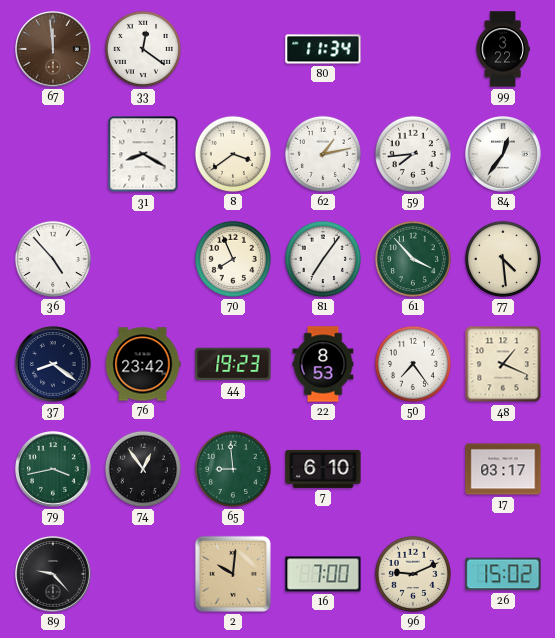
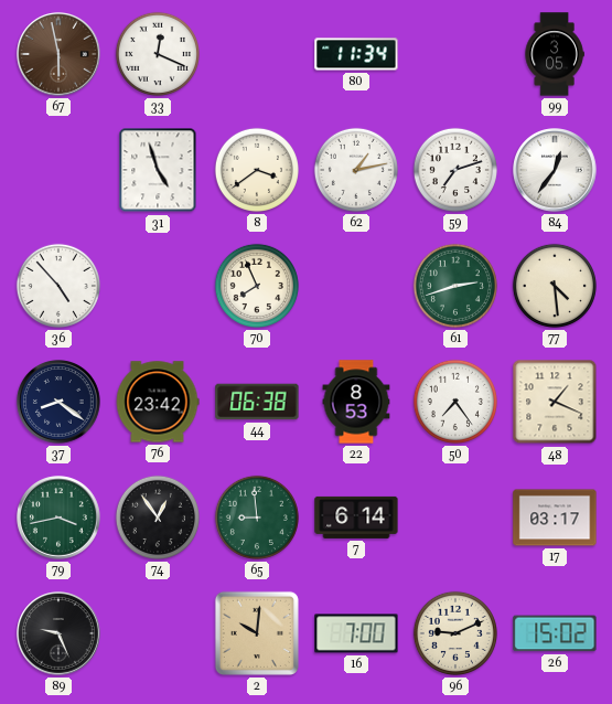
67: 11:59 -> 5:58 (58, 54)
33: 12:21 -> 12:19 (158, 54)
99: 3:22 -> 3:05 (555, 54)
31: 8:20 -> 4:57 (158, 170)
59: 7:44 -> 7:12 (455, 170)
81: 7:06 -> none (323, 259)
61: 3:53 -> 2:42 (455, 286)
44: 19:23 -> 06:38 (257, 402)
7: 6:10 -> 6:14 (356, 518)
89: 9:23 -> 9:26 (58, 633)
